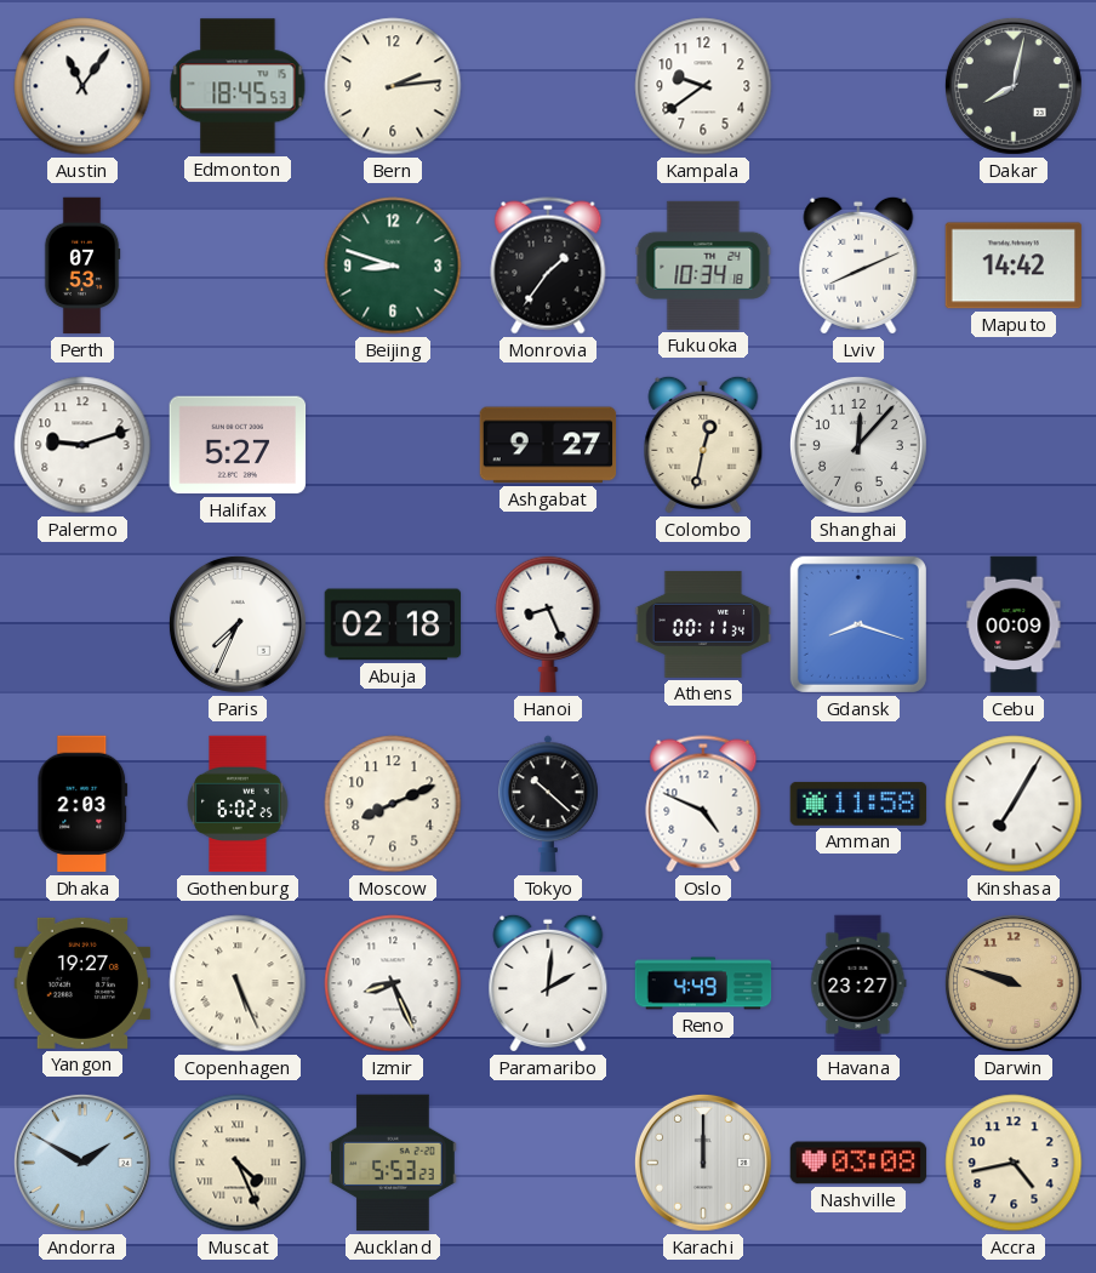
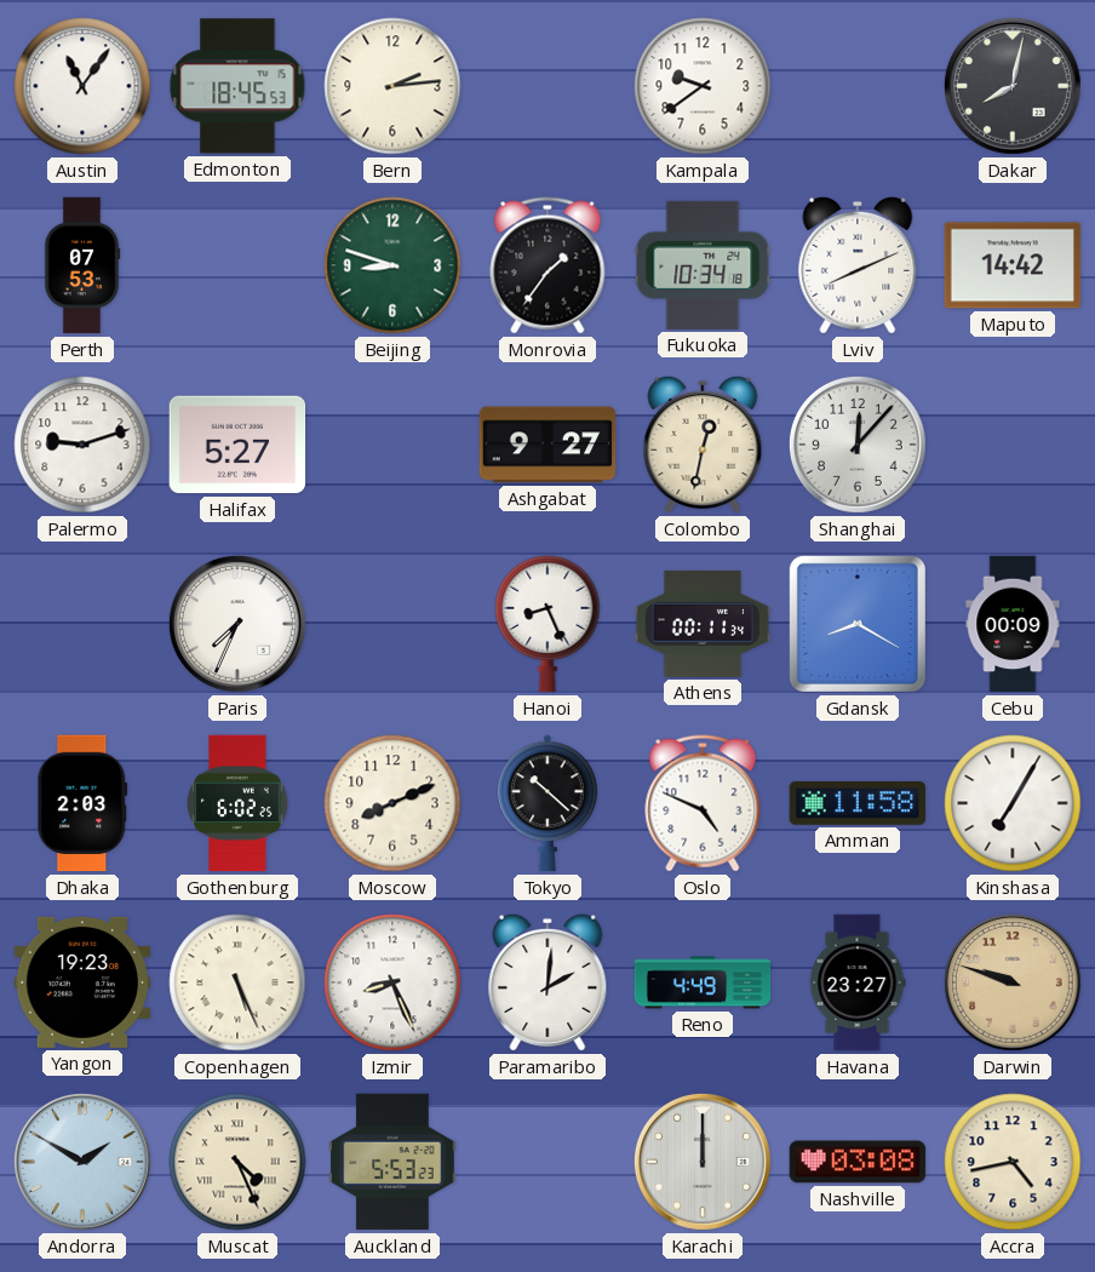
Abuja: 02:18 -> none (393, 624)
Gdansk: 8:18 -> 8:20 (858, 624)
Yangon: 19:27 -> 19:23 (82, 982)
